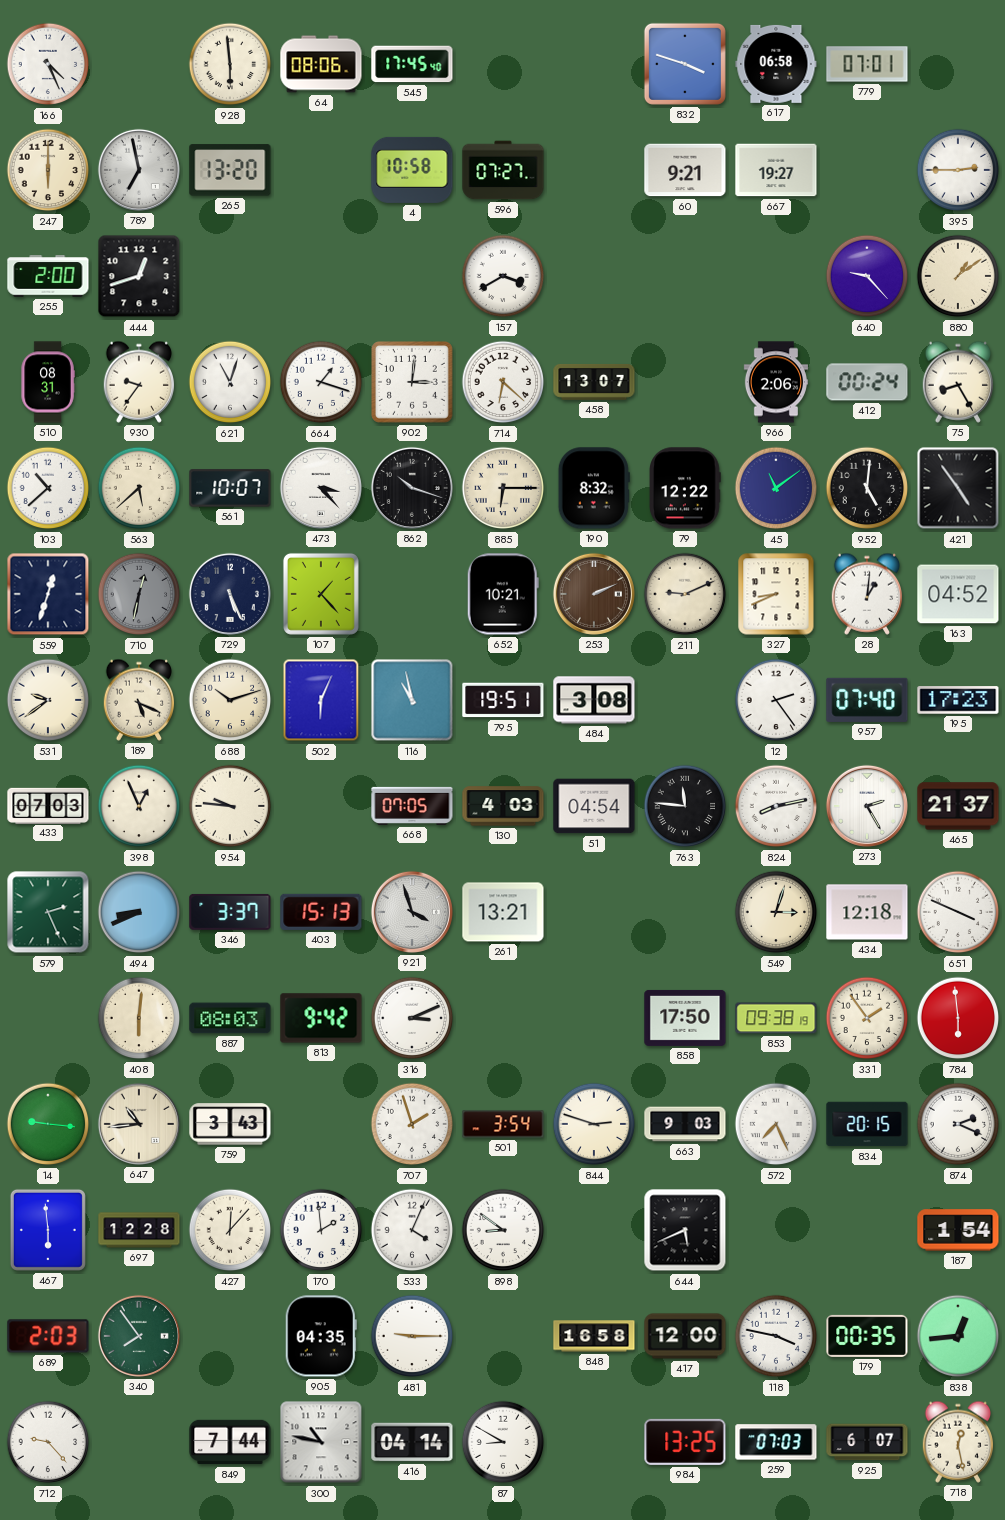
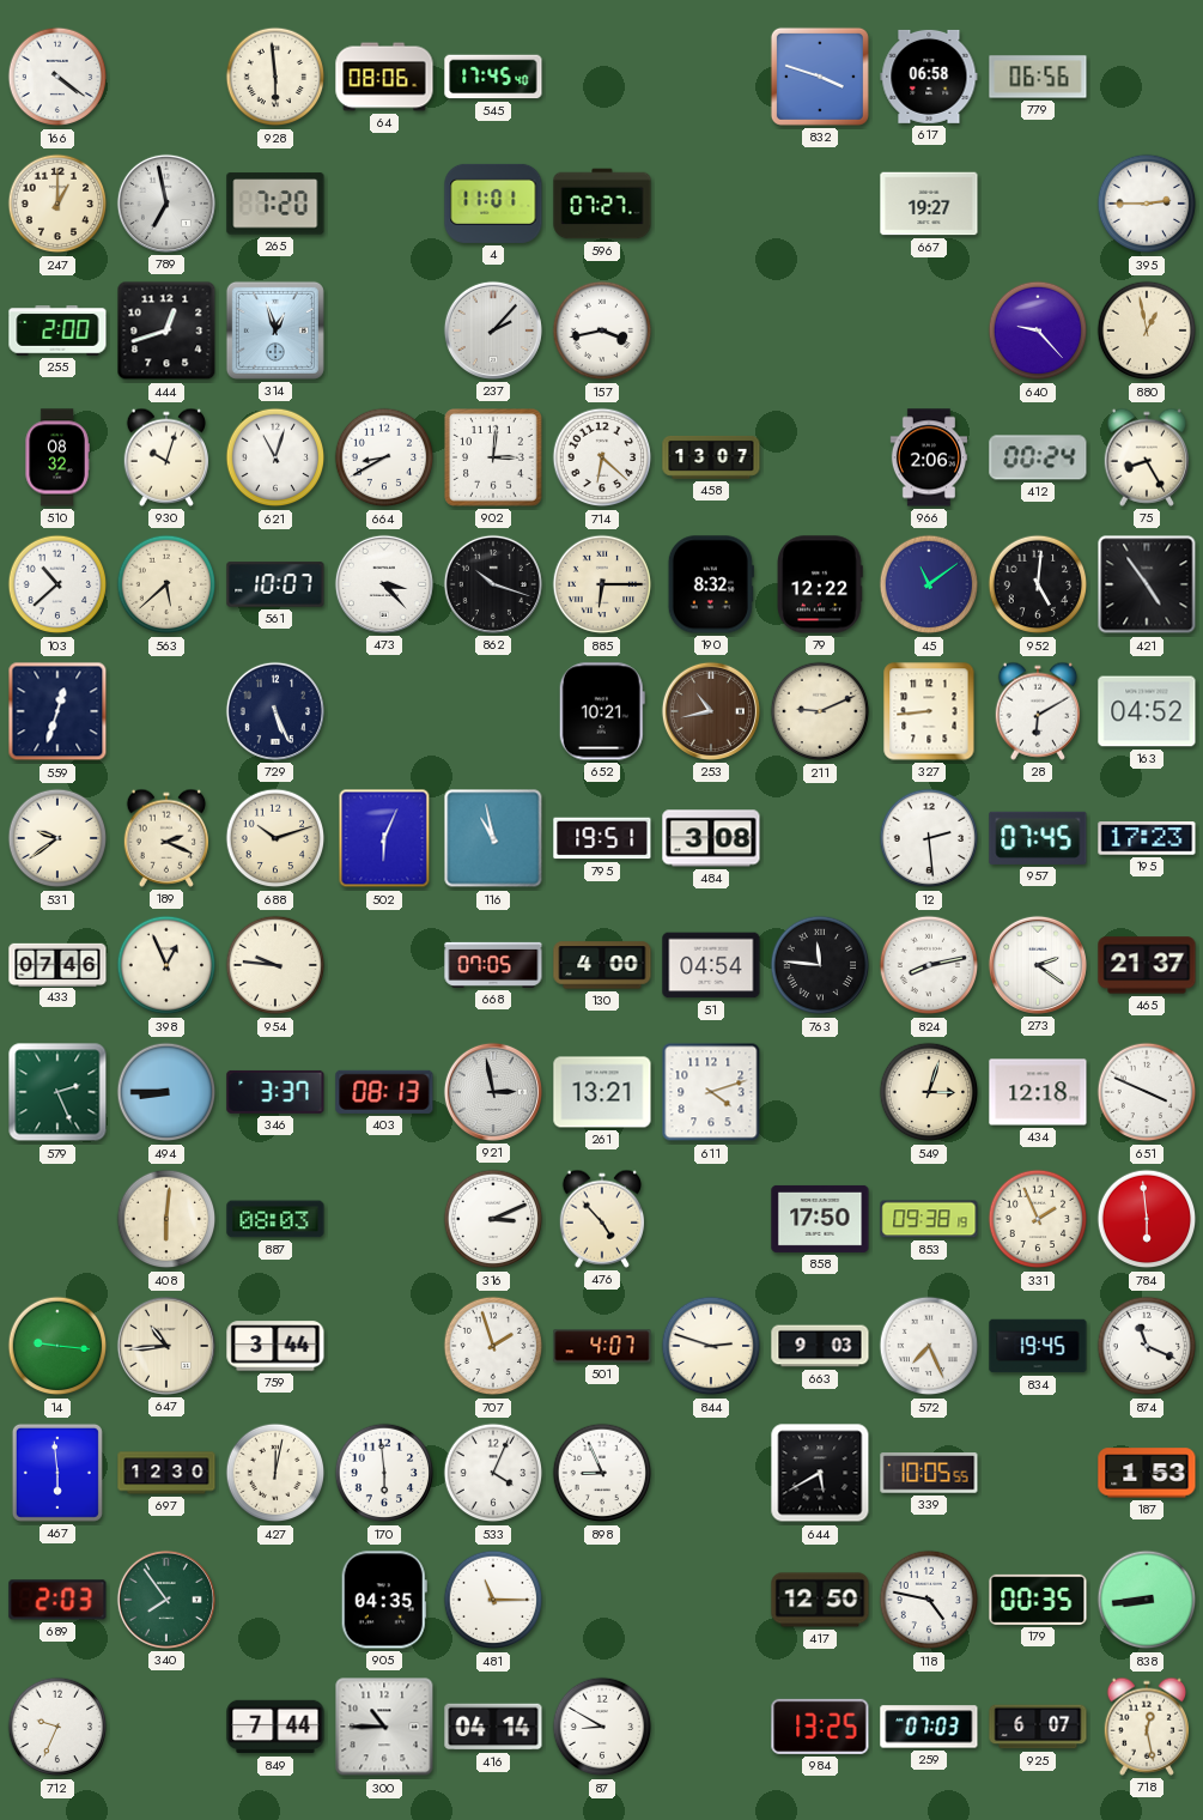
166: 4:26 -> 4:21 (57, 77)
779: 07:01 -> 06:56 (1038, 77)
247: 6:00 -> 1:00 (57, 204)
265: 13:20 -> 7:20 (275, 204)
4: 10:58 -> 11:01 (493, 204)
60: 9:21 -> none (685, 170)
314: none -> 12:57 (275, 330)
237: none -> 2:07 (493, 330)
157: 3:40 -> 3:43 (602, 330)
880: 1:09 -> 12:58 (1147, 330)
510: 08:31 -> 08:32 (57, 457)
930: 9:36 -> 10:03 (166, 457)
664: 1:18 -> 8:40 (384, 457)
710: 12:32 -> none (139, 594)
107: 1:23 -> none (321, 594)
253: 2:11 -> 10:43 (711, 711)
327: 8:41 -> 8:44 (929, 711)
28: 1:01 -> 6:10 (1038, 711)
189: 5:19 -> 2:19 (166, 838)
12: 2:24 -> 2:29 (929, 838)
957: 07:40 -> 07:45 (1038, 838)
433: 07:03 -> 07:46 (57, 964)
130: 4:03 -> 4:00 (602, 965)
273: 2:25 -> 2:21 (1038, 965)
494: 8:41 -> 8:45 (166, 1092)
403: 15:13 -> 08:13 (384, 1092)
921: 3:57 -> 2:58 (493, 1092)
611: none -> 4:12 (711, 1092)
813: 9:42 -> none (321, 1018)
476: none -> 4:53 (602, 1219)
331: 1:54 -> 1:56 (1038, 1219)
759: 3:43 -> 3:44 (275, 1346)
501: 3:54 -> 4:07 (602, 1346)
834: 20:15 -> 19:45 (1038, 1346)
874: 2:19 -> 11:19 (1147, 1346)
697: 12:28 -> 12:30 (166, 1473)
427: 12:07 -> 12:02 (275, 1473)
170: 1:59 -> 5:59 (384, 1473)
898: 8:51 -> 8:56 (602, 1473)
644: 5:41 -> 5:40 (820, 1473)
339: none -> 10:05 (929, 1473)
187: 1:54 -> 1:53 (1147, 1473)
481: 9:15 -> 11:15 (493, 1600)
848: 16:58 -> none (594, 1336)
417: 12:00 -> 12:50 (820, 1600)
118: 3:47 -> 4:47 (929, 1600)
838: 12:44 -> 8:44 (1147, 1600)
712: 9:23 -> 9:34 (57, 1727)
300: 10:47 -> 10:45 (384, 1727)
